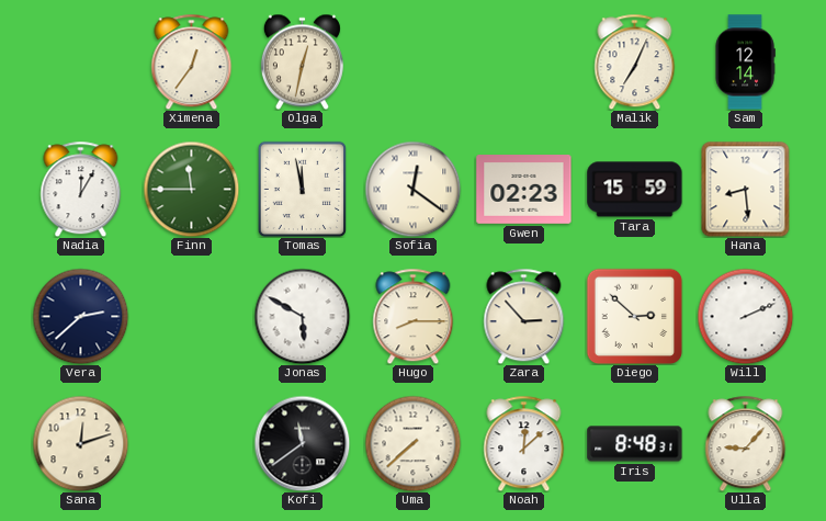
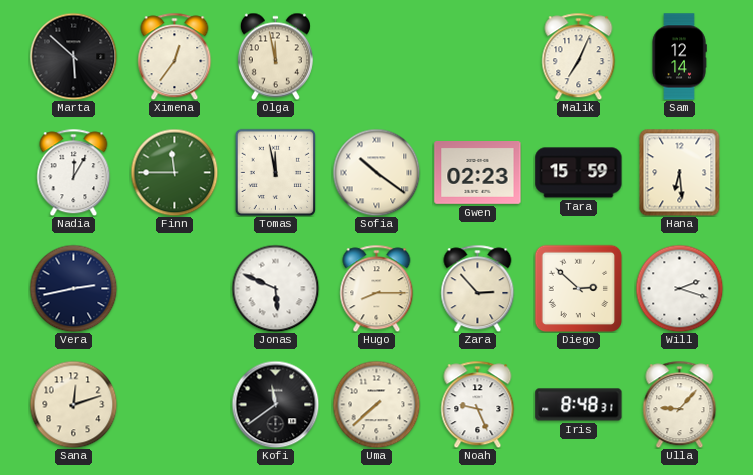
Marta: none -> 5:52 (73, 56)
Olga: 12:32 -> 11:58 (275, 56)
Sofia: 12:21 -> 10:21 (376, 172)
Hana: 8:29 -> 6:29 (680, 172)
Vera: 2:38 -> 2:43 (73, 288)
Jonas: 5:50 -> 5:49 (275, 288)
Will: 2:11 -> 2:18 (679, 288)
Noah: 12:08 -> 9:26 (478, 404)
